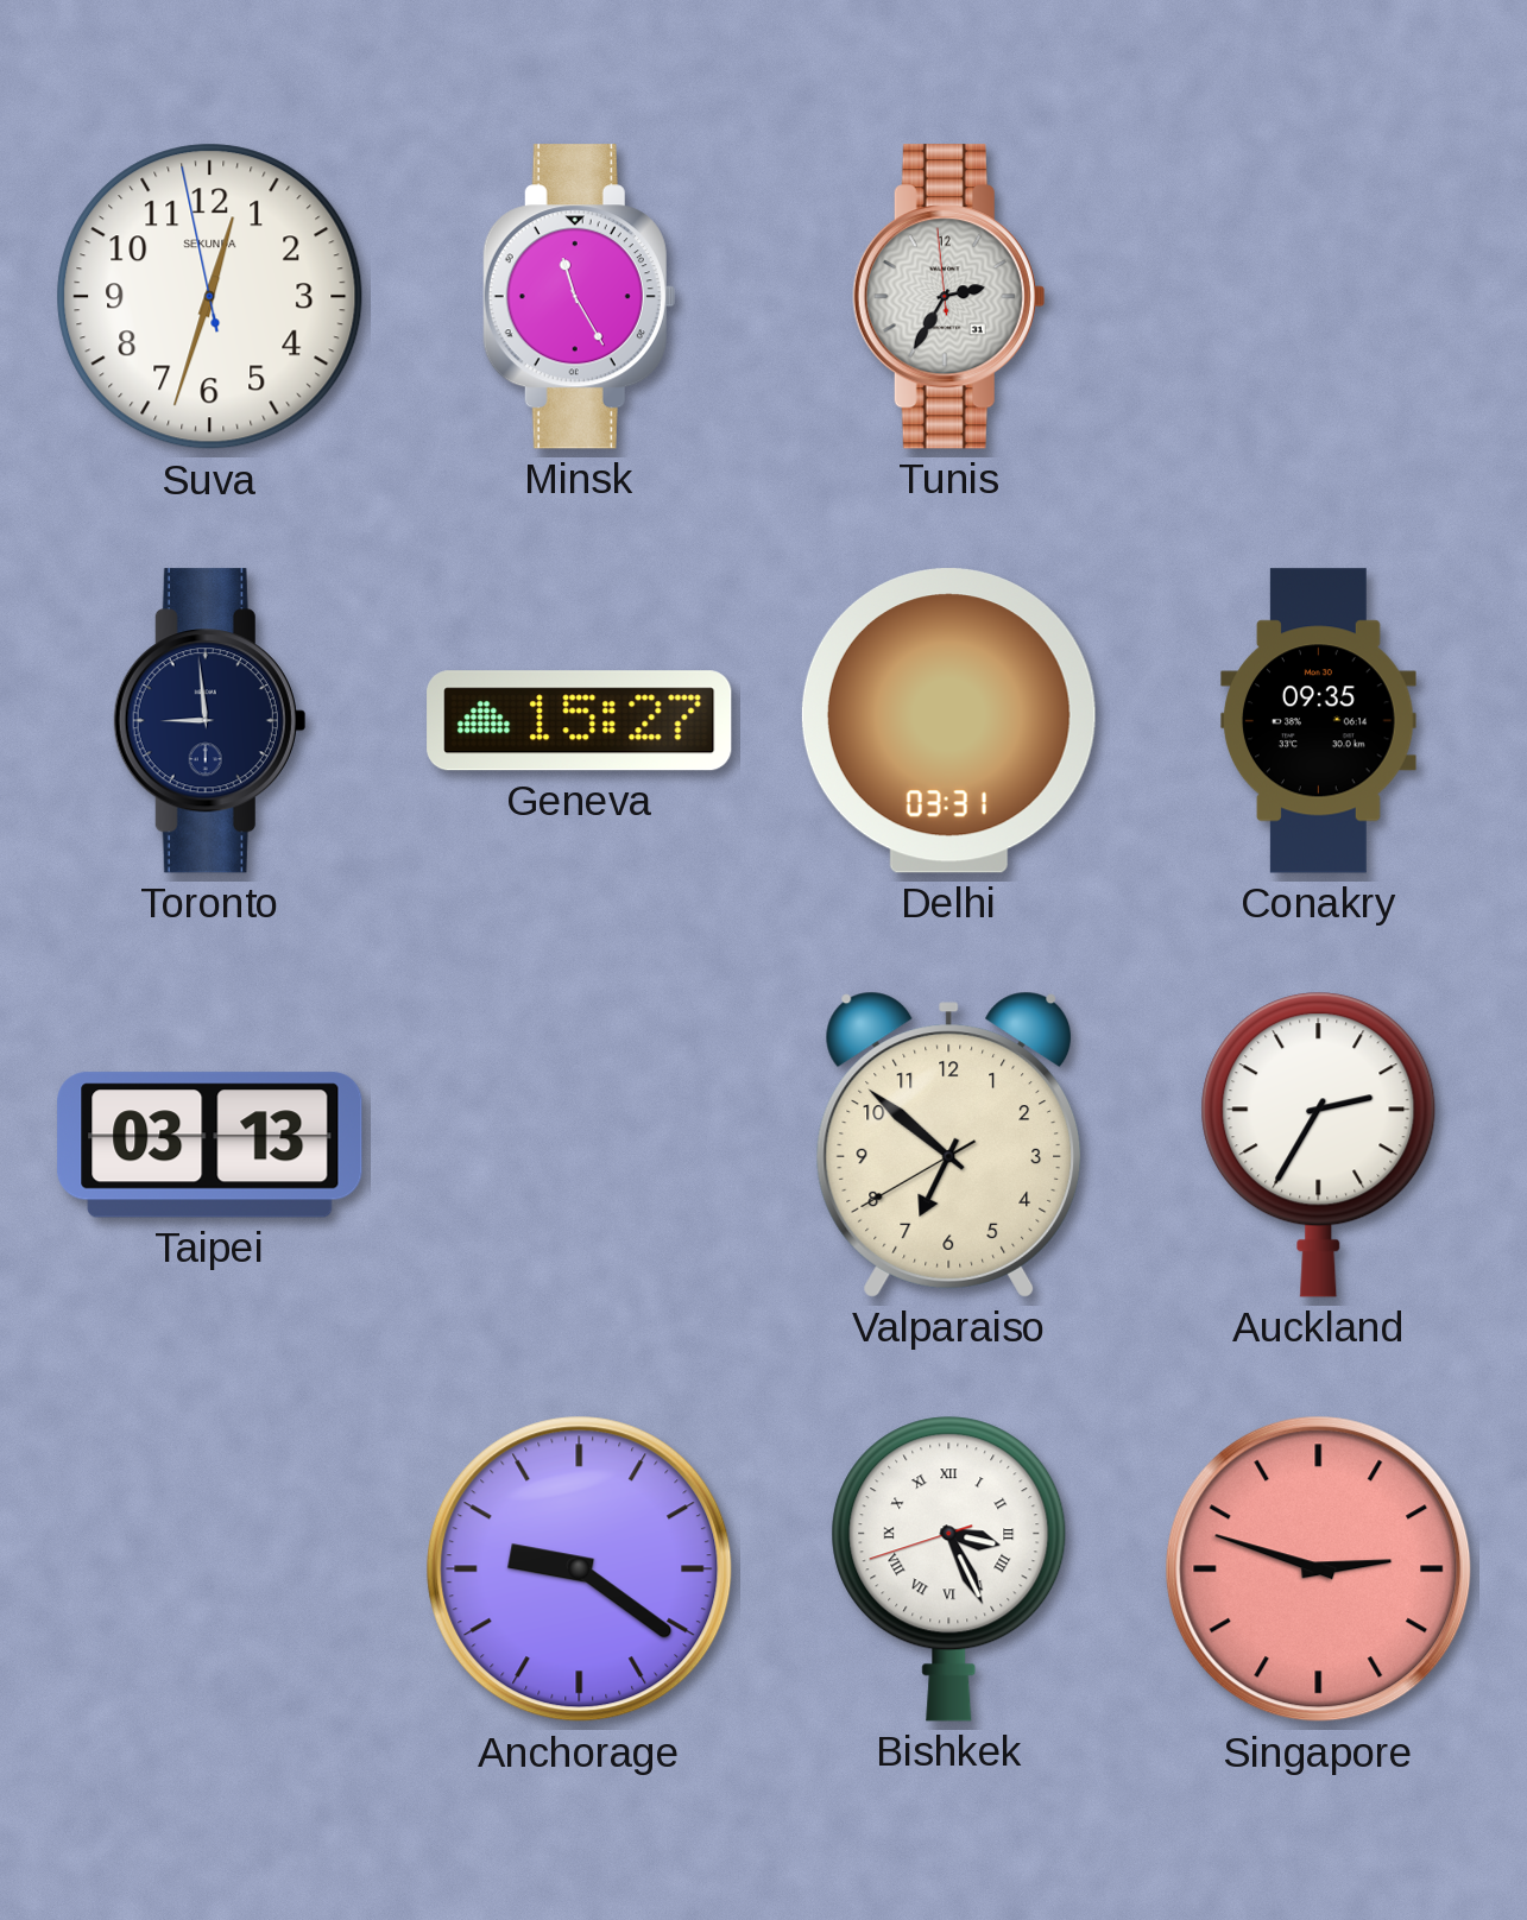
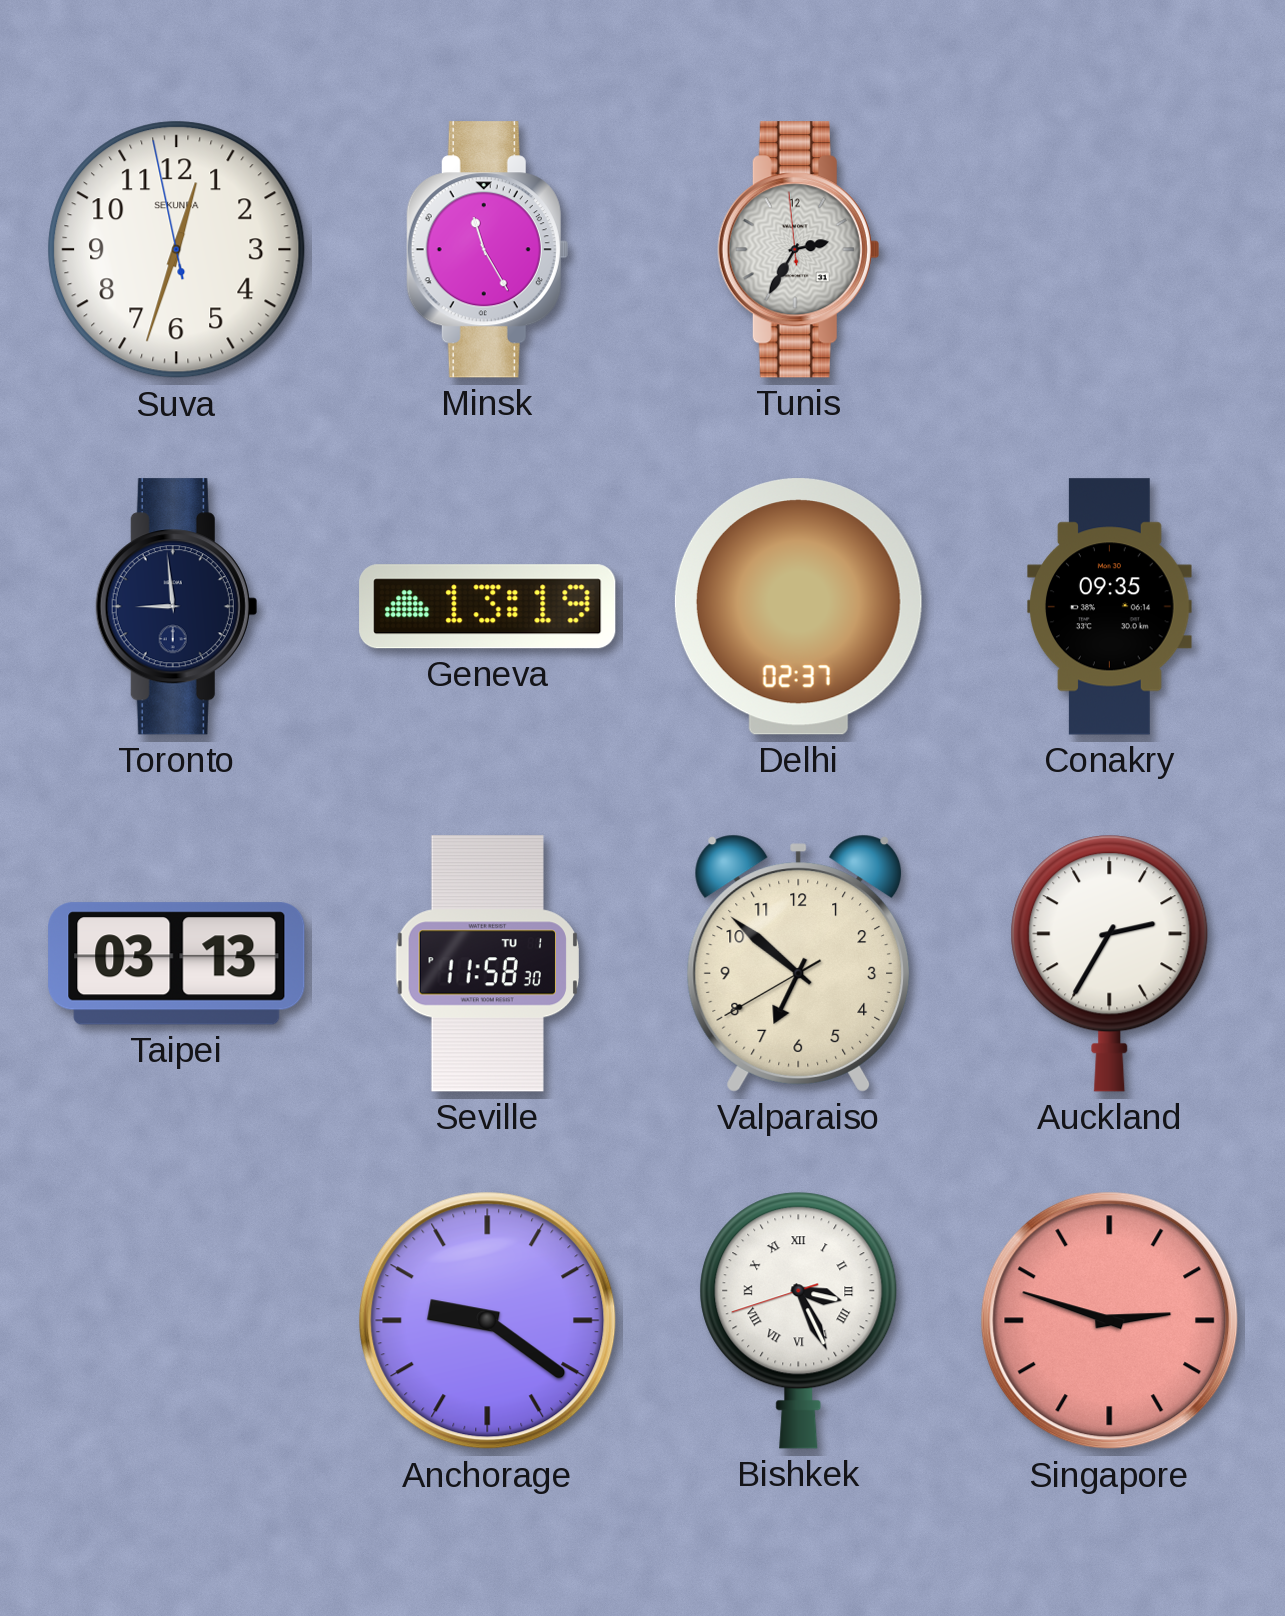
Geneva: 15:27 -> 13:19 (488, 607)
Delhi: 03:31 -> 02:37 (798, 607)
Seville: none -> 11:58 (487, 964)
